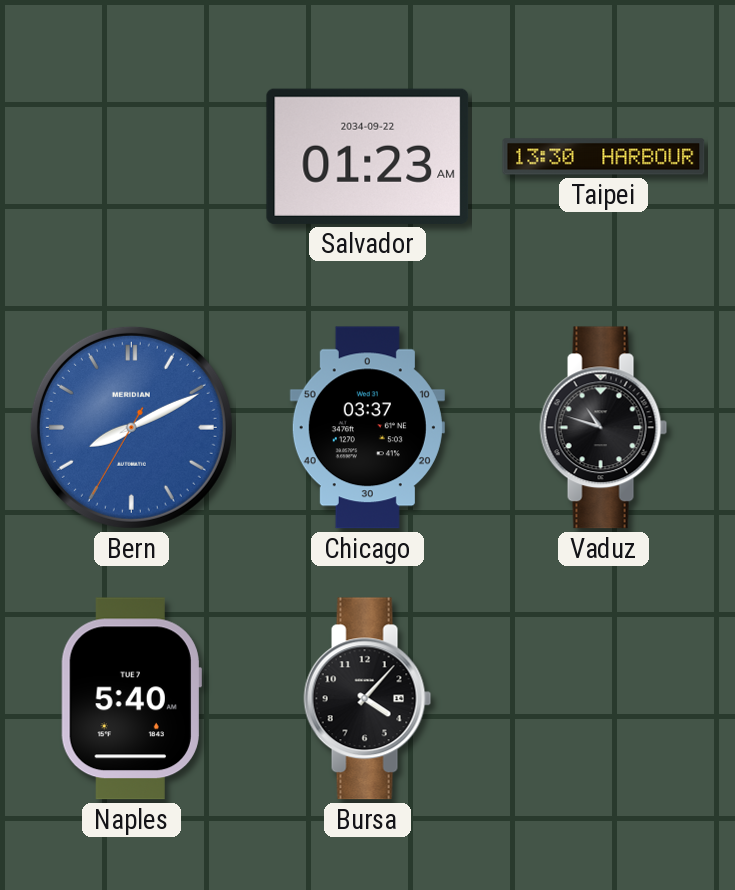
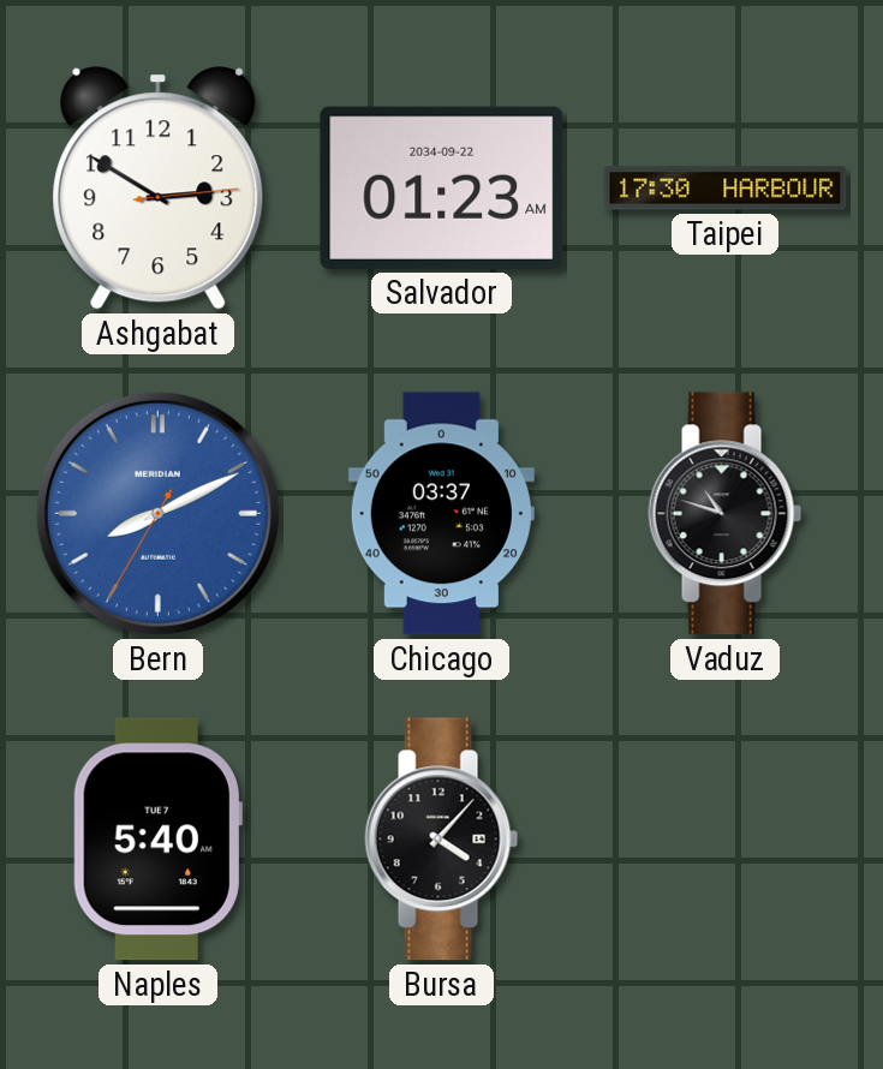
Ashgabat: none -> 2:50 (159, 189)
Taipei: 13:30 -> 17:30 (726, 189)
